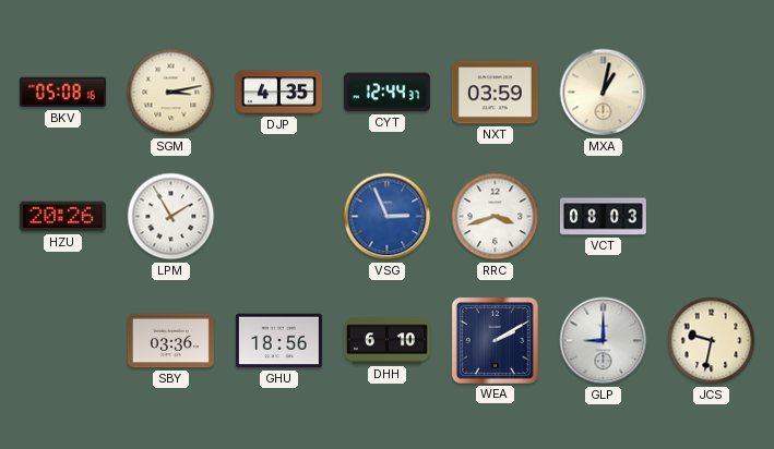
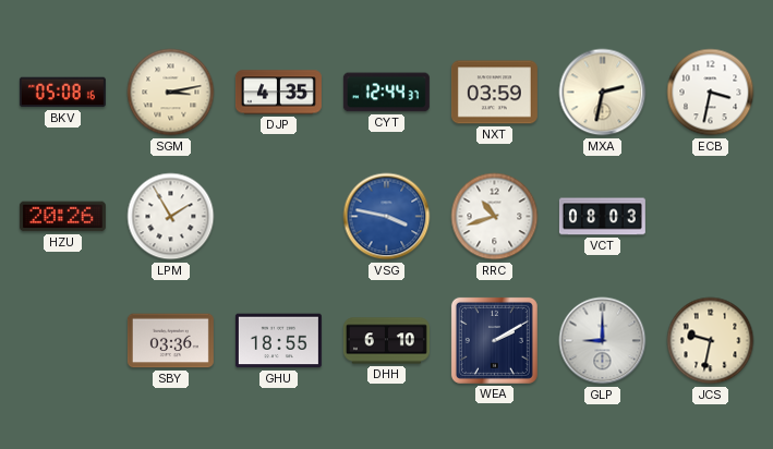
MXA: 1:02 -> 2:32 (603, 93)
ECB: none -> 3:32 (711, 93)
VSG: 2:56 -> 3:47 (387, 217)
RRC: 3:42 -> 10:42 (495, 217)
GHU: 18:56 -> 18:55 (278, 341)
